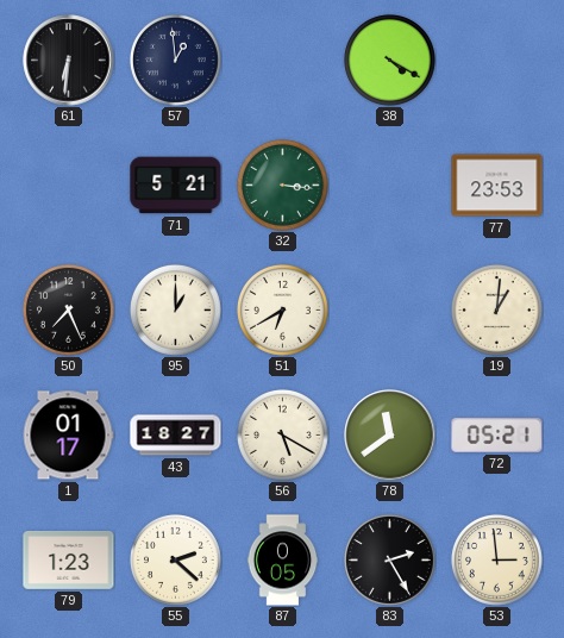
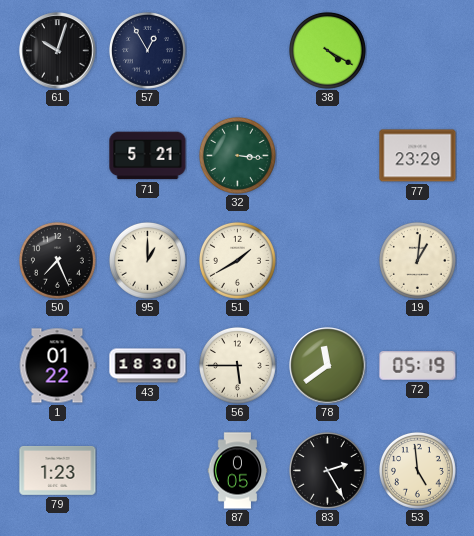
61: 6:31 -> 10:03 (58, 51)
57: 12:59 -> 12:55 (147, 50)
77: 23:53 -> 23:29 (418, 156)
51: 6:40 -> 1:40 (237, 260)
1: 01:17 -> 01:22 (57, 366)
43: 18:27 -> 18:30 (148, 366)
56: 5:20 -> 5:45 (237, 365)
72: 05:21 -> 05:19 (418, 366)
55: 2:22 -> none (175, 559)
53: 2:59 -> 4:59 (417, 470)
